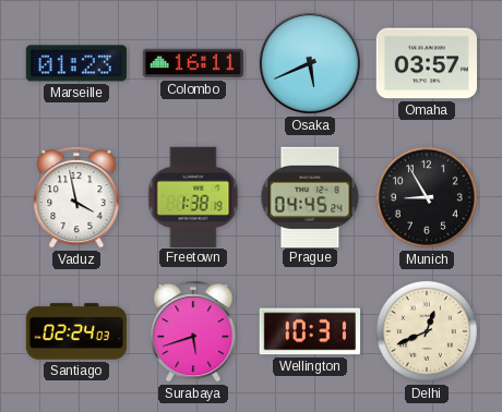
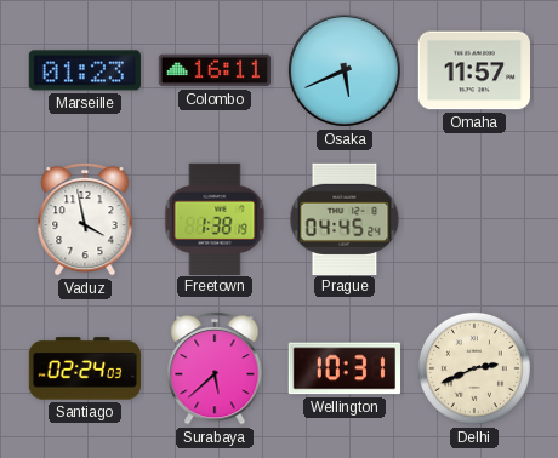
Omaha: 03:57 -> 11:57 (473, 70)
Munich: 8:55 -> none (427, 197)
Surabaya: 5:42 -> 5:38 (215, 368)
Delhi: 12:41 -> 2:41 (474, 368)
